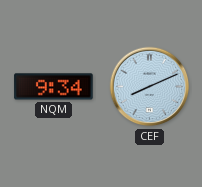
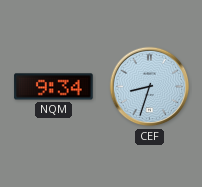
CEF: 8:11 -> 8:33 (150, 87)
